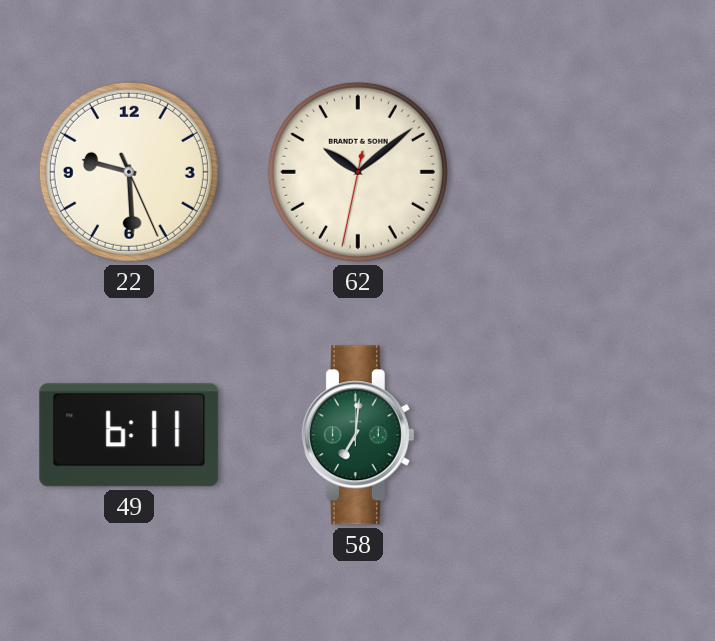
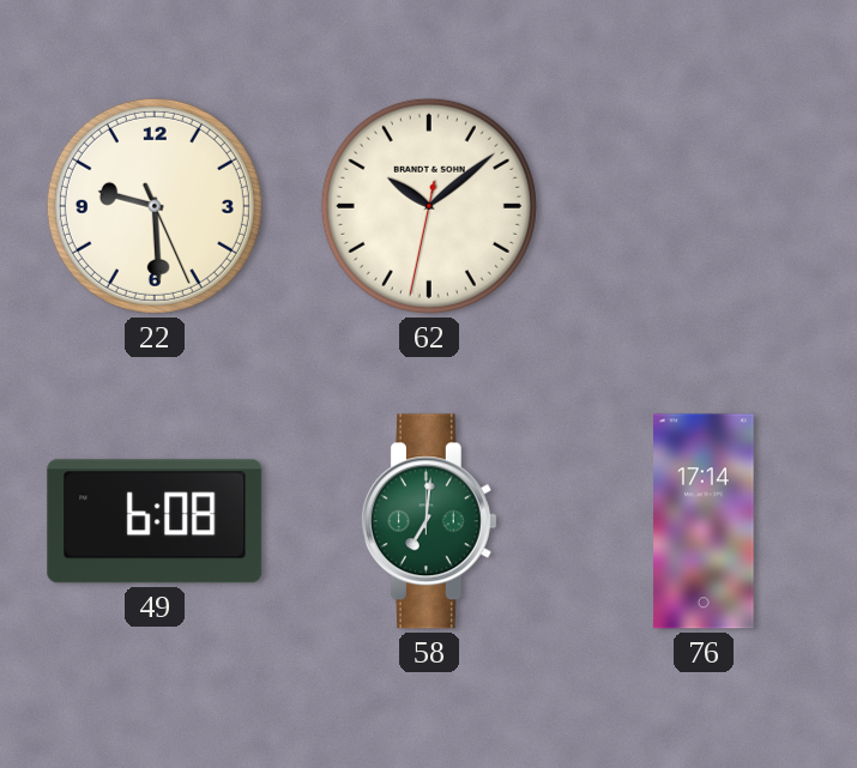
49: 6:11 -> 6:08 (155, 521)
76: none -> 17:14 (704, 521)
